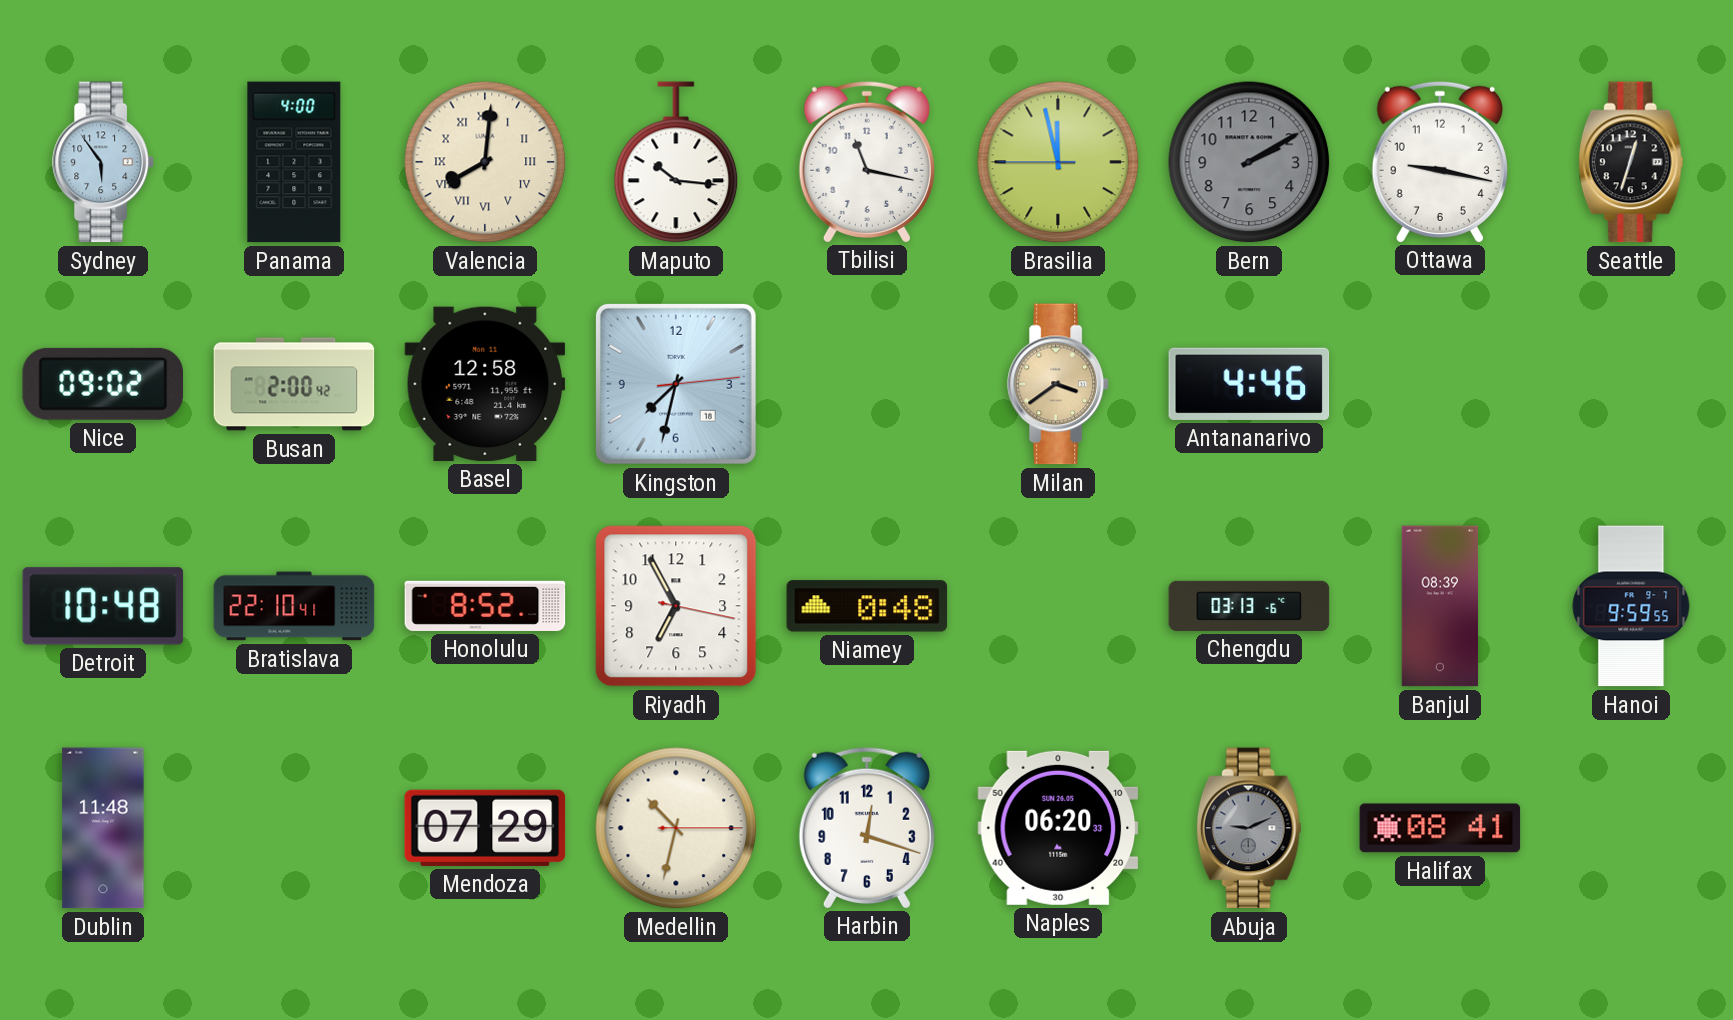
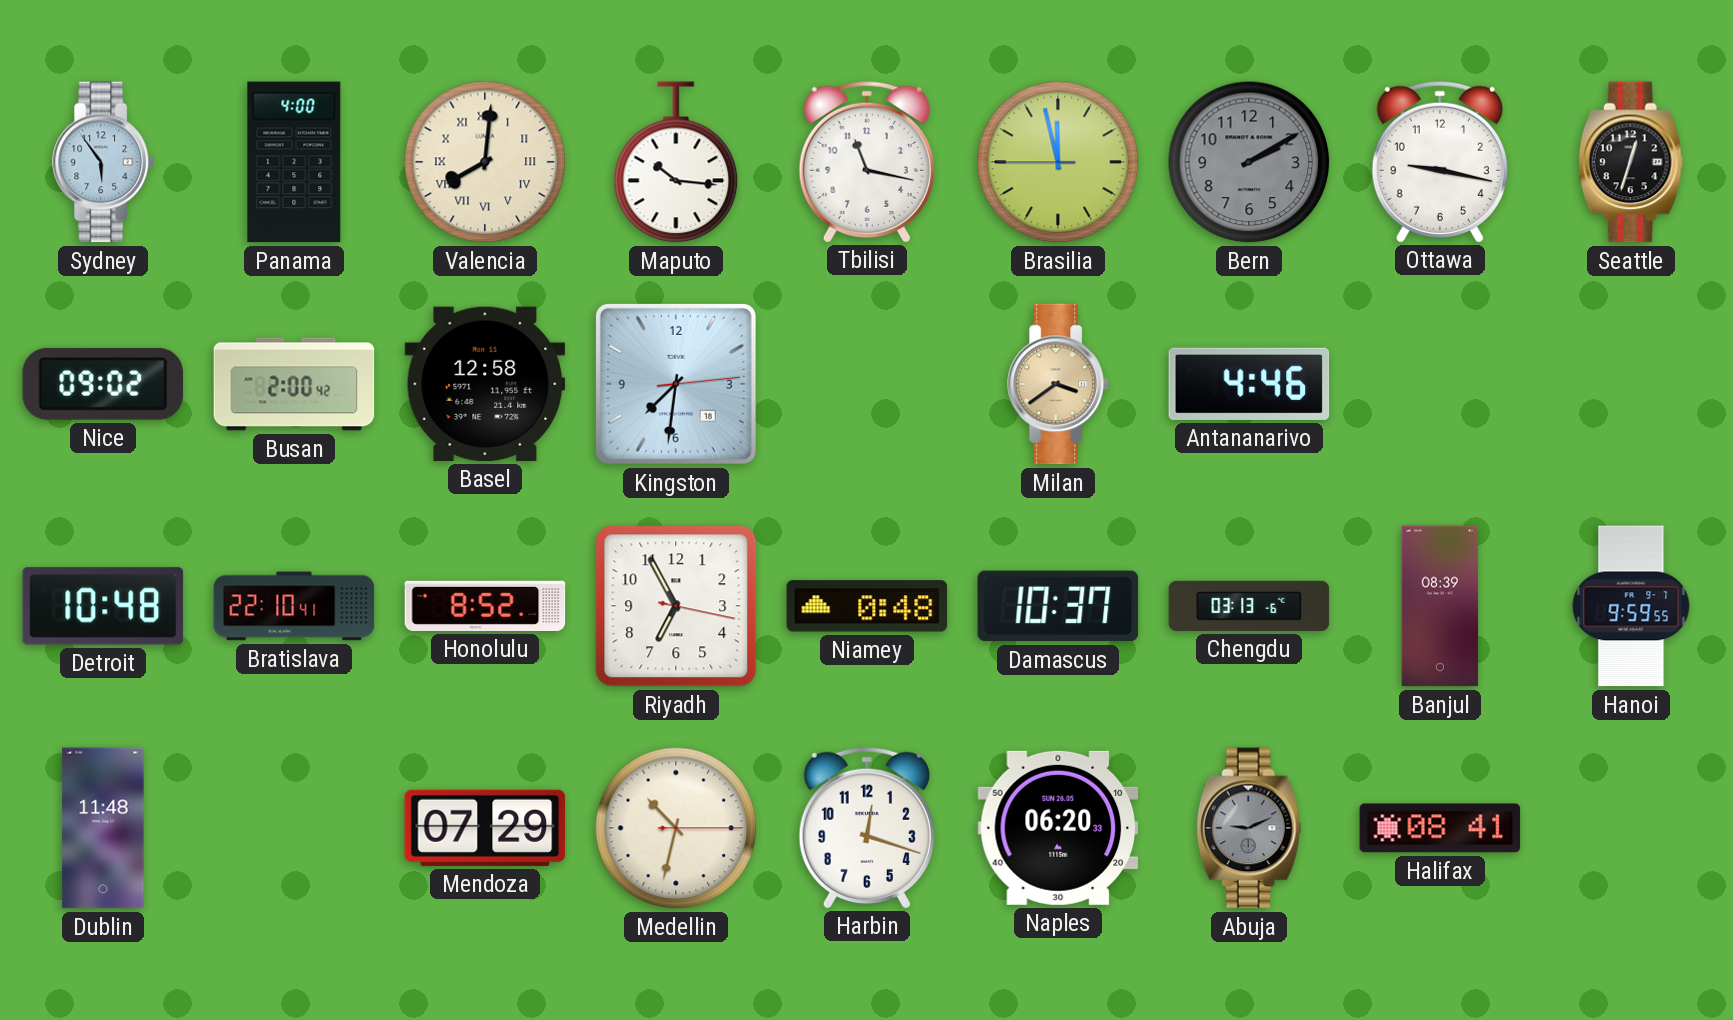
Kingston: 7:32 -> 7:31 (676, 384)
Damascus: none -> 10:37 (1058, 606)
